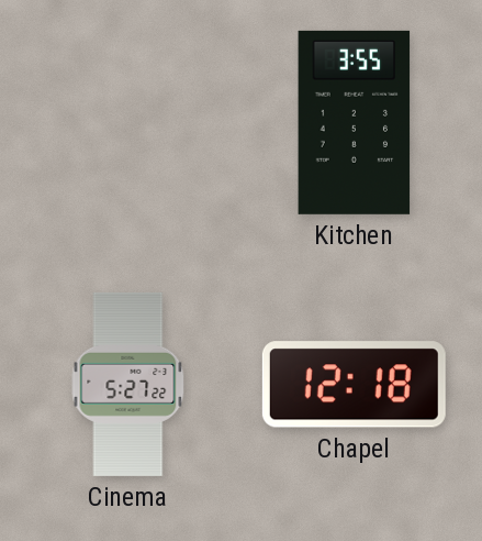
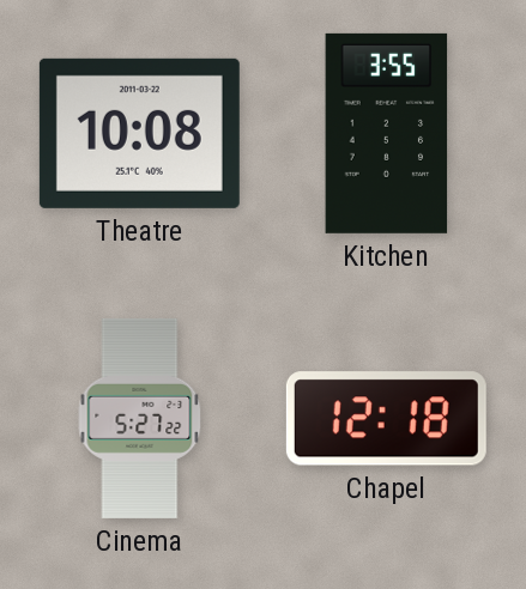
Theatre: none -> 10:08 (139, 133)
